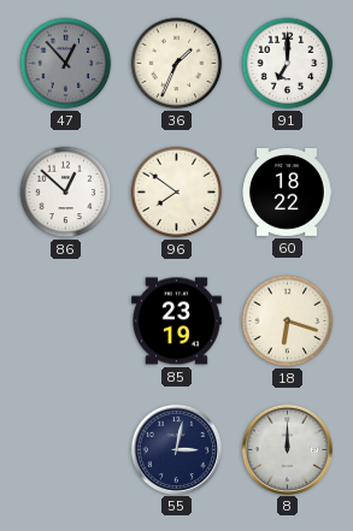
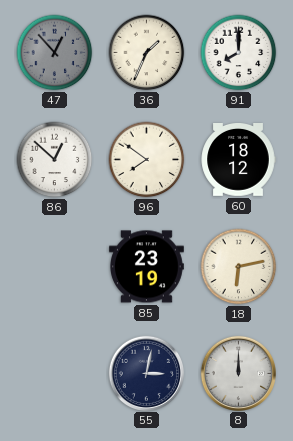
91: 7:00 -> 8:00 (239, 53)
60: 18:22 -> 18:12 (238, 160)
18: 6:18 -> 6:13 (239, 267)
